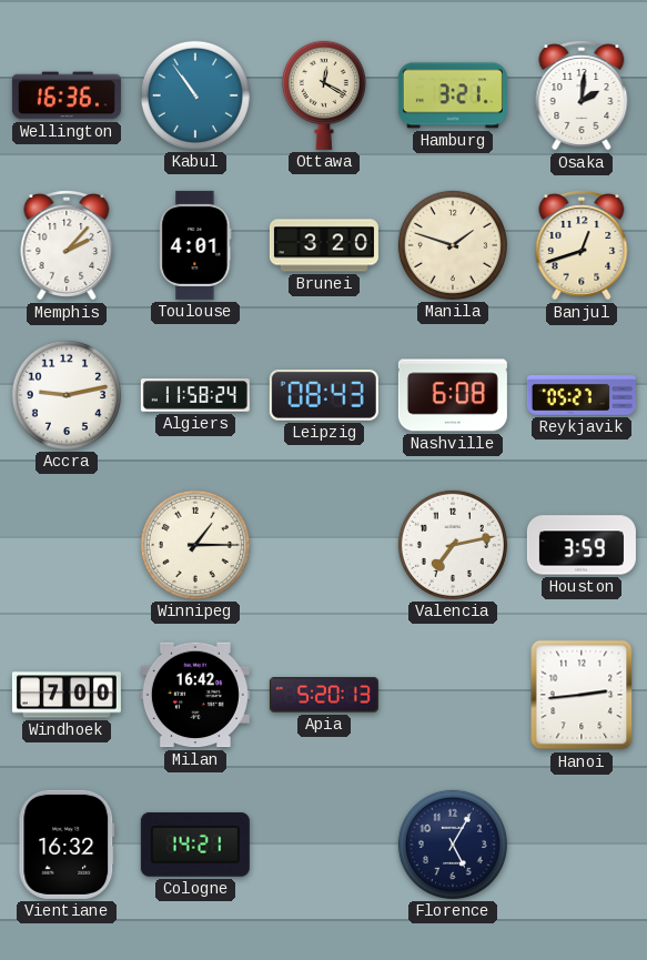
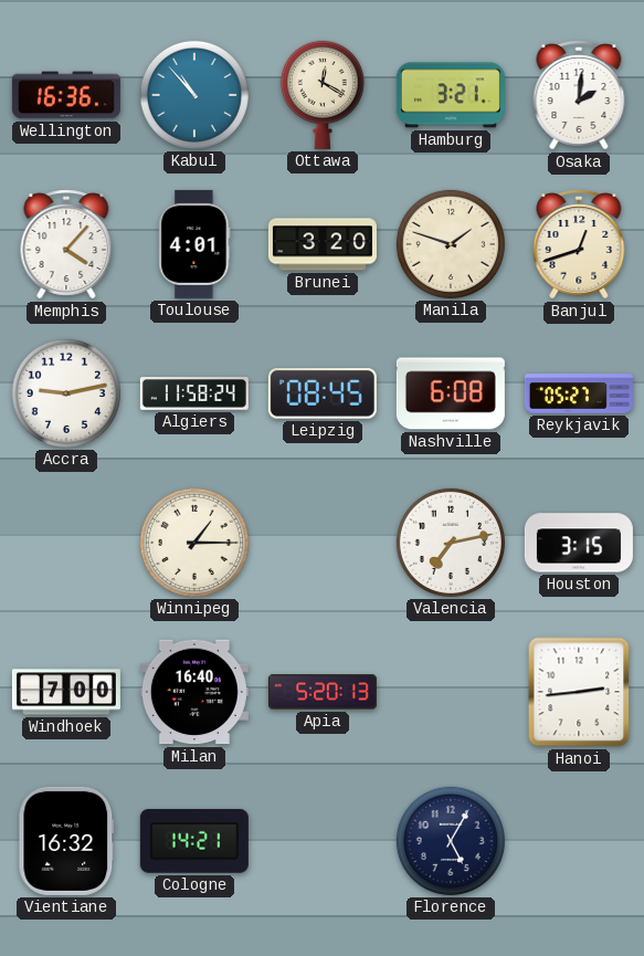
Kabul: 10:54 -> 10:53 (194, 95)
Memphis: 2:07 -> 4:07 (66, 244)
Leipzig: 08:43 -> 08:45 (323, 395)
Houston: 3:59 -> 3:15 (579, 543)
Milan: 16:42 -> 16:40 (194, 692)
